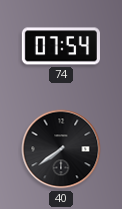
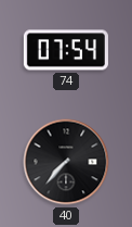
40: 7:39 -> 7:37 (66, 162)
